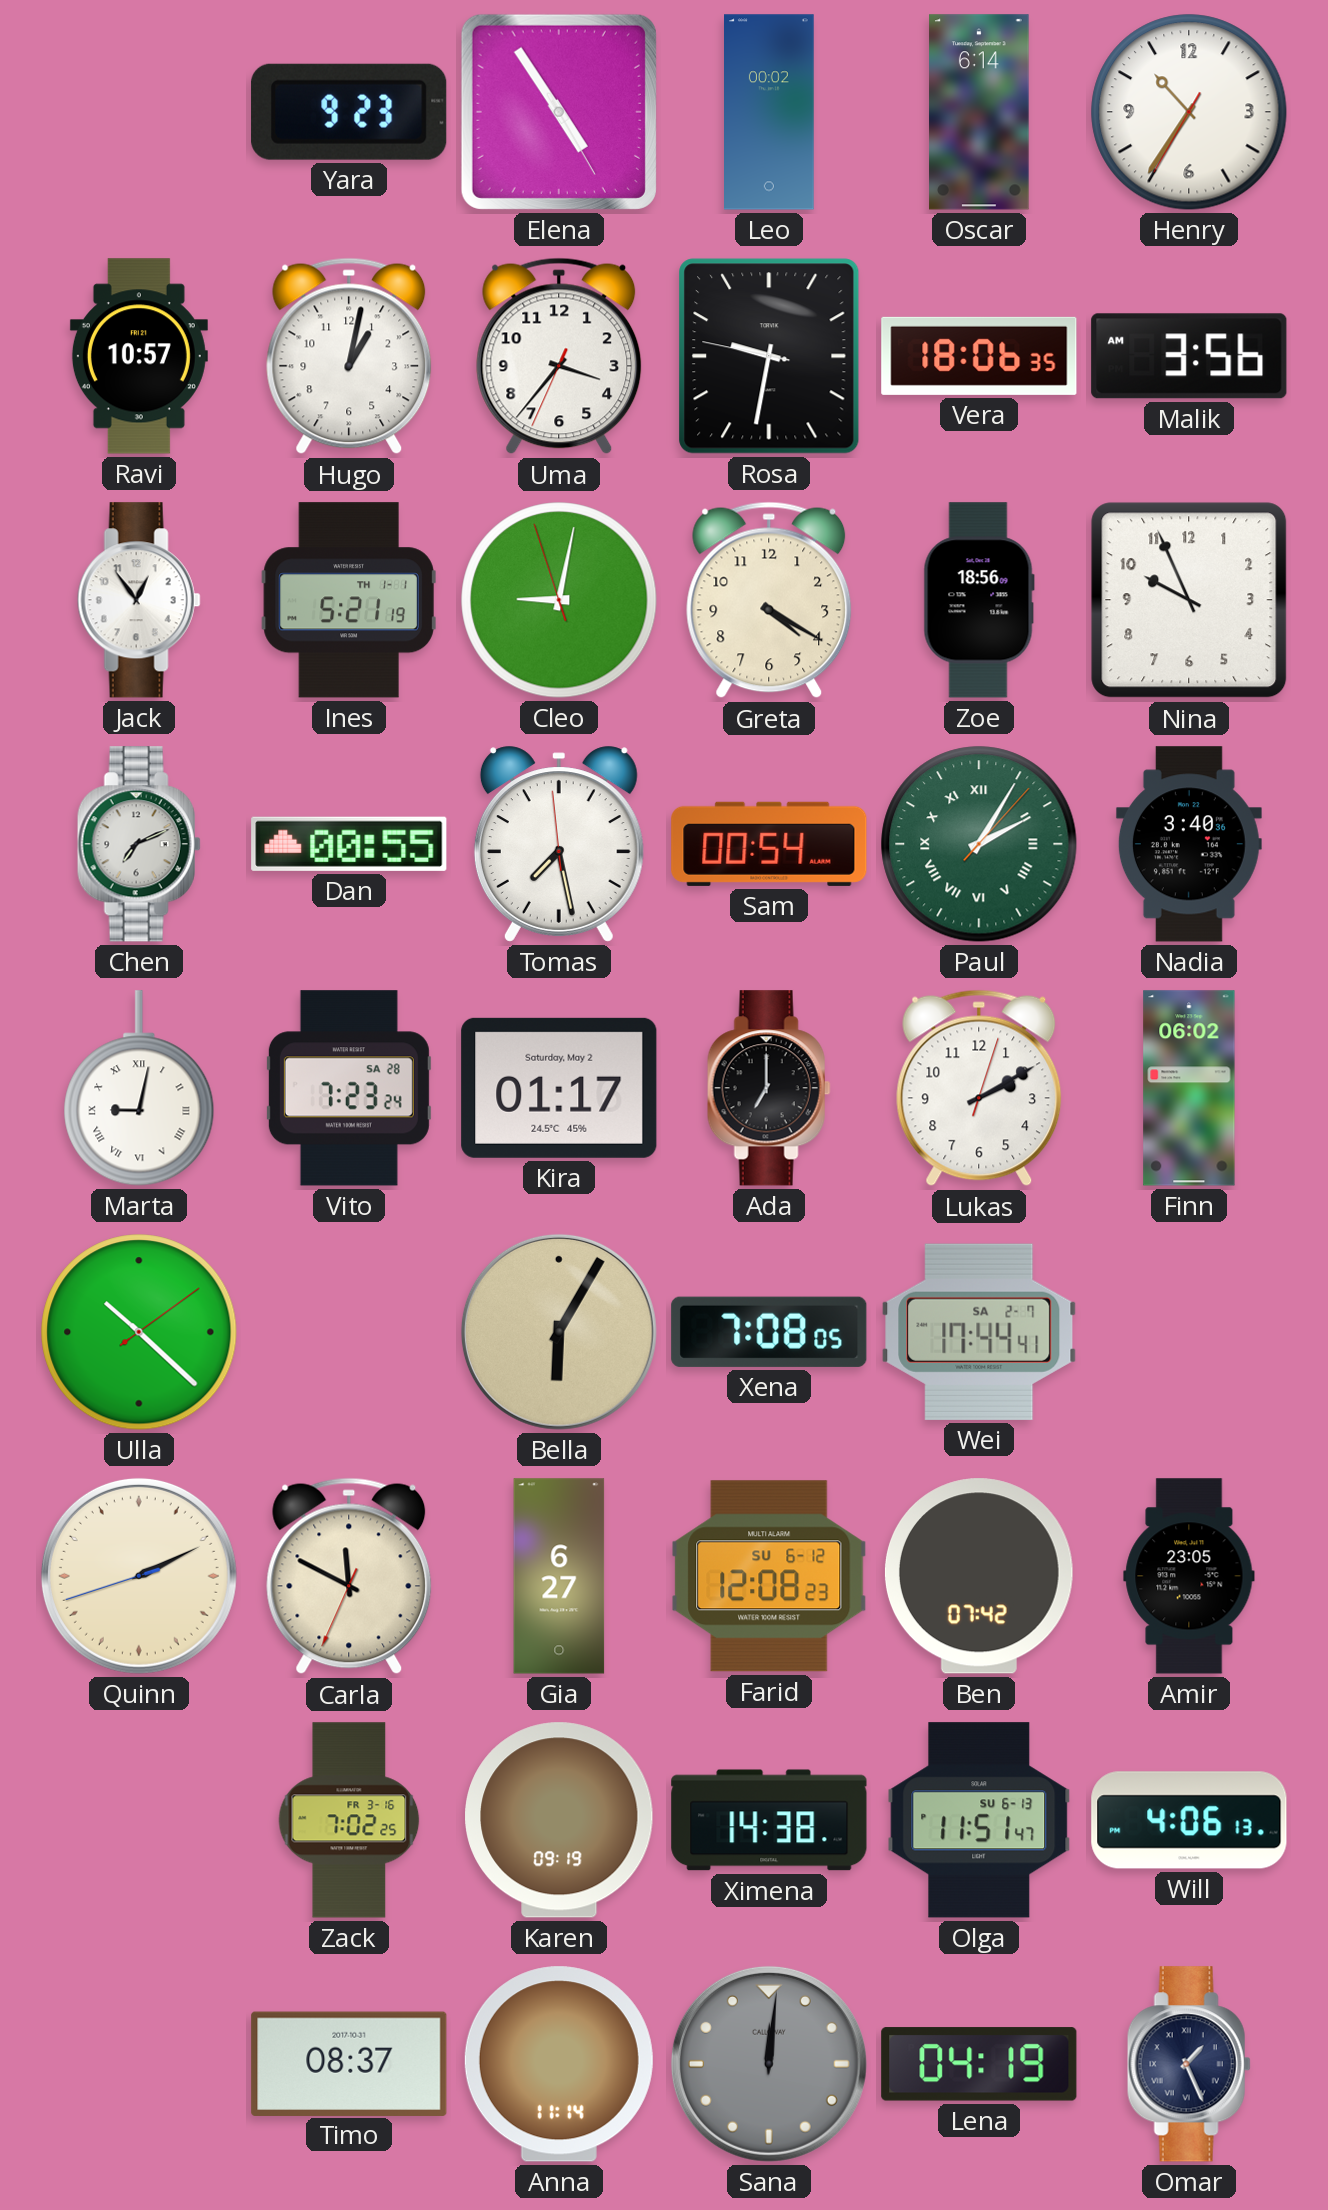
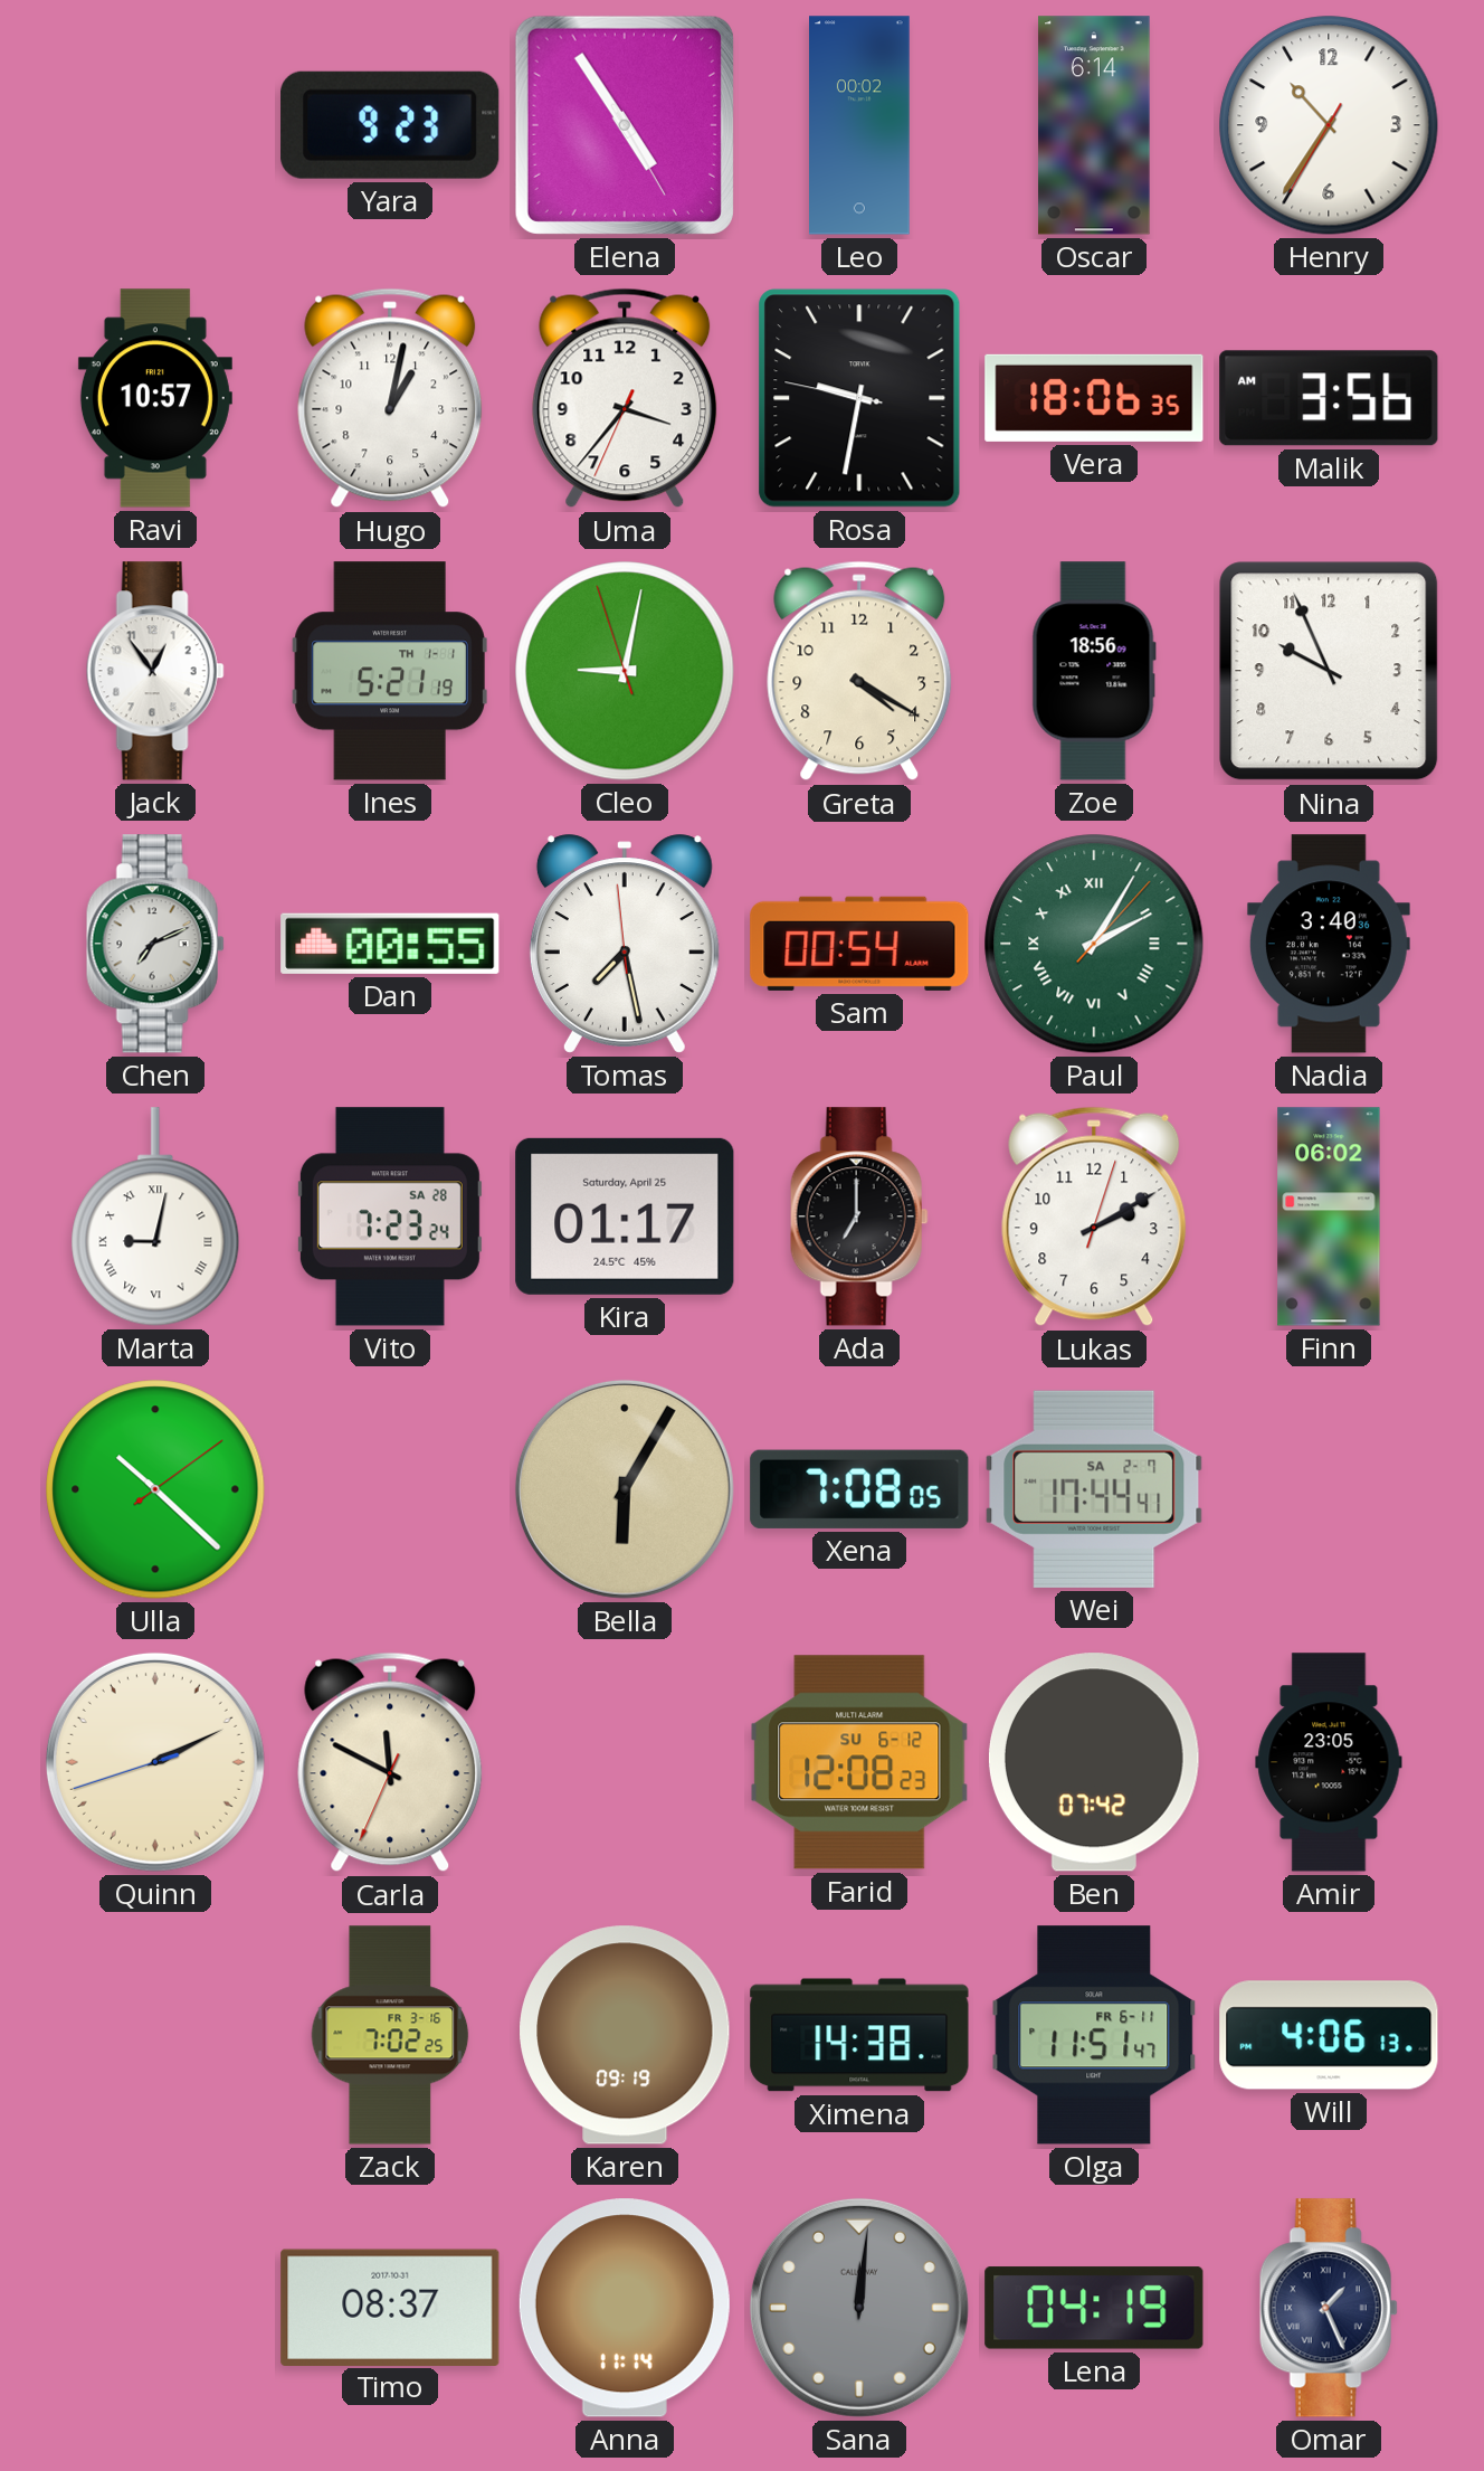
Kira date: Saturday, May 2 -> Saturday, April 25 (625, 1216)
Gia: 6:27 -> none (559, 1576)
Olga date: SU 6-13 -> FR 6-11 (1094, 2035)
